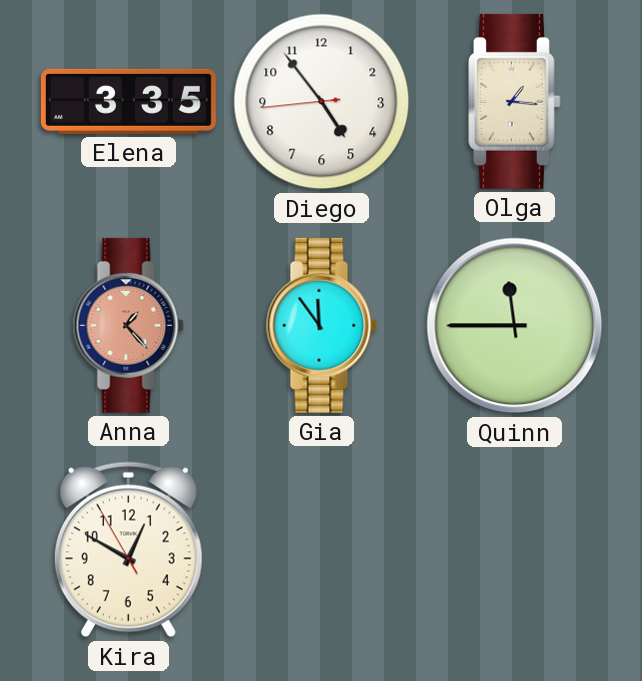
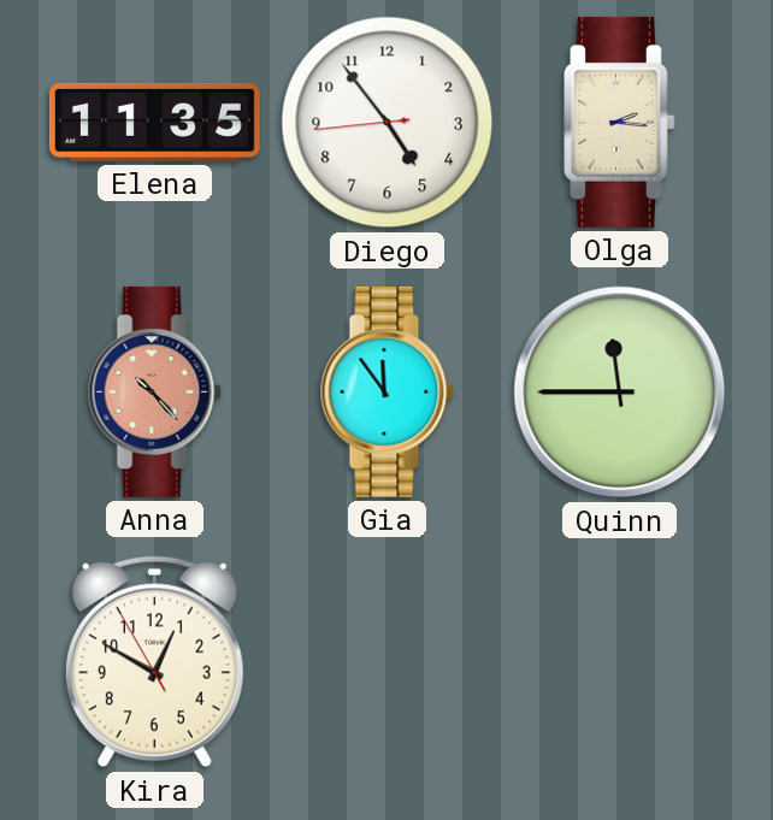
Elena: 3:35 -> 11:35 (154, 122)
Olga: 1:16 -> 2:16 (619, 122)
Anna: 1:23 -> 10:23 (154, 391)
